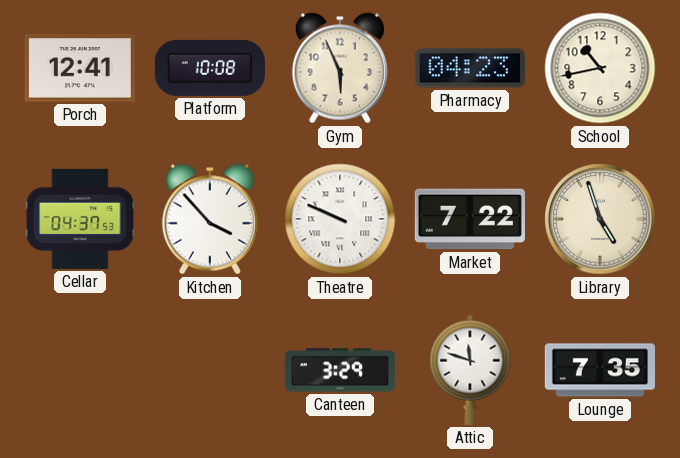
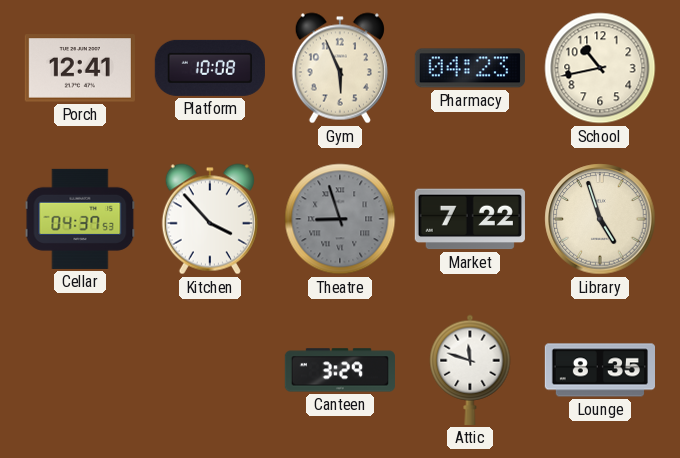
Theatre: 9:49 -> 8:57 (340, 219)
Theatre dial: white -> grey (340, 219)
Lounge: 7:35 -> 8:35 (599, 370)
